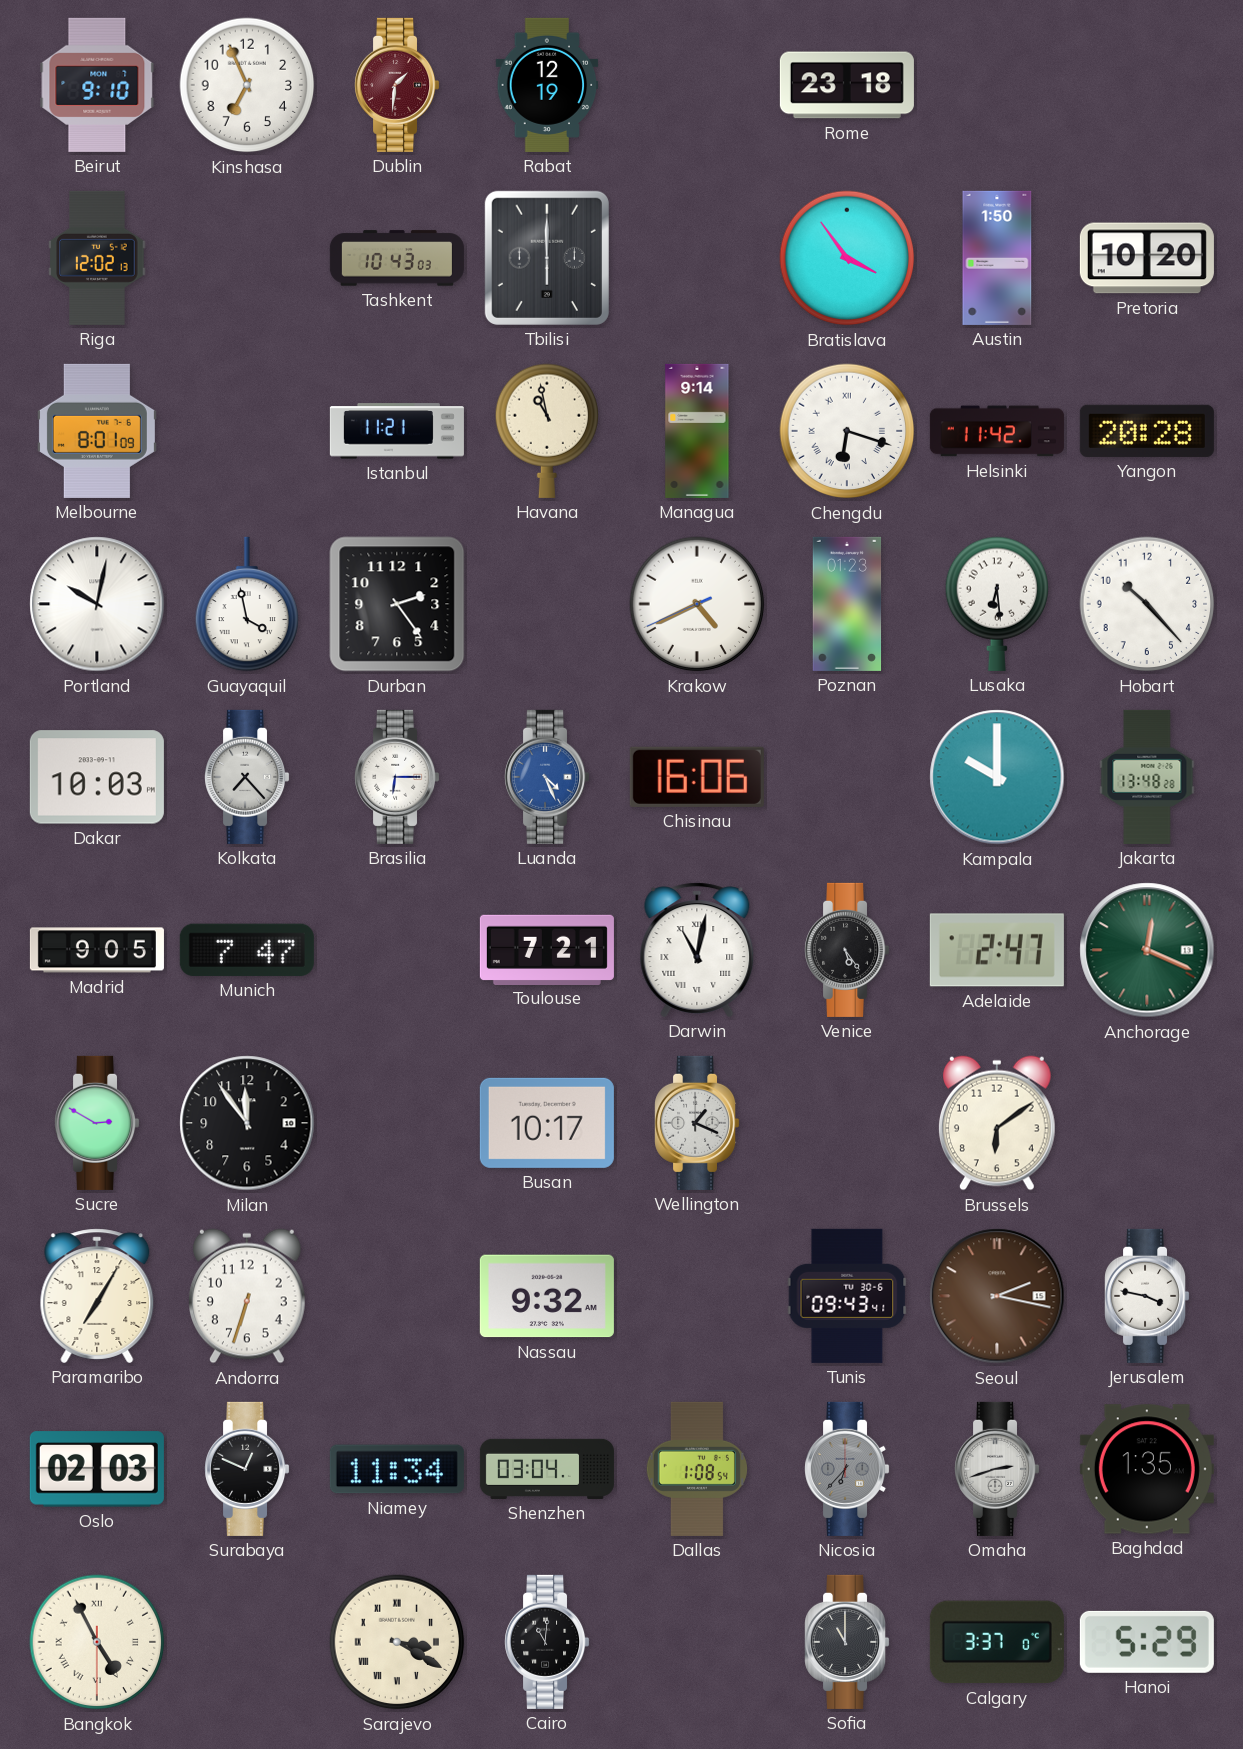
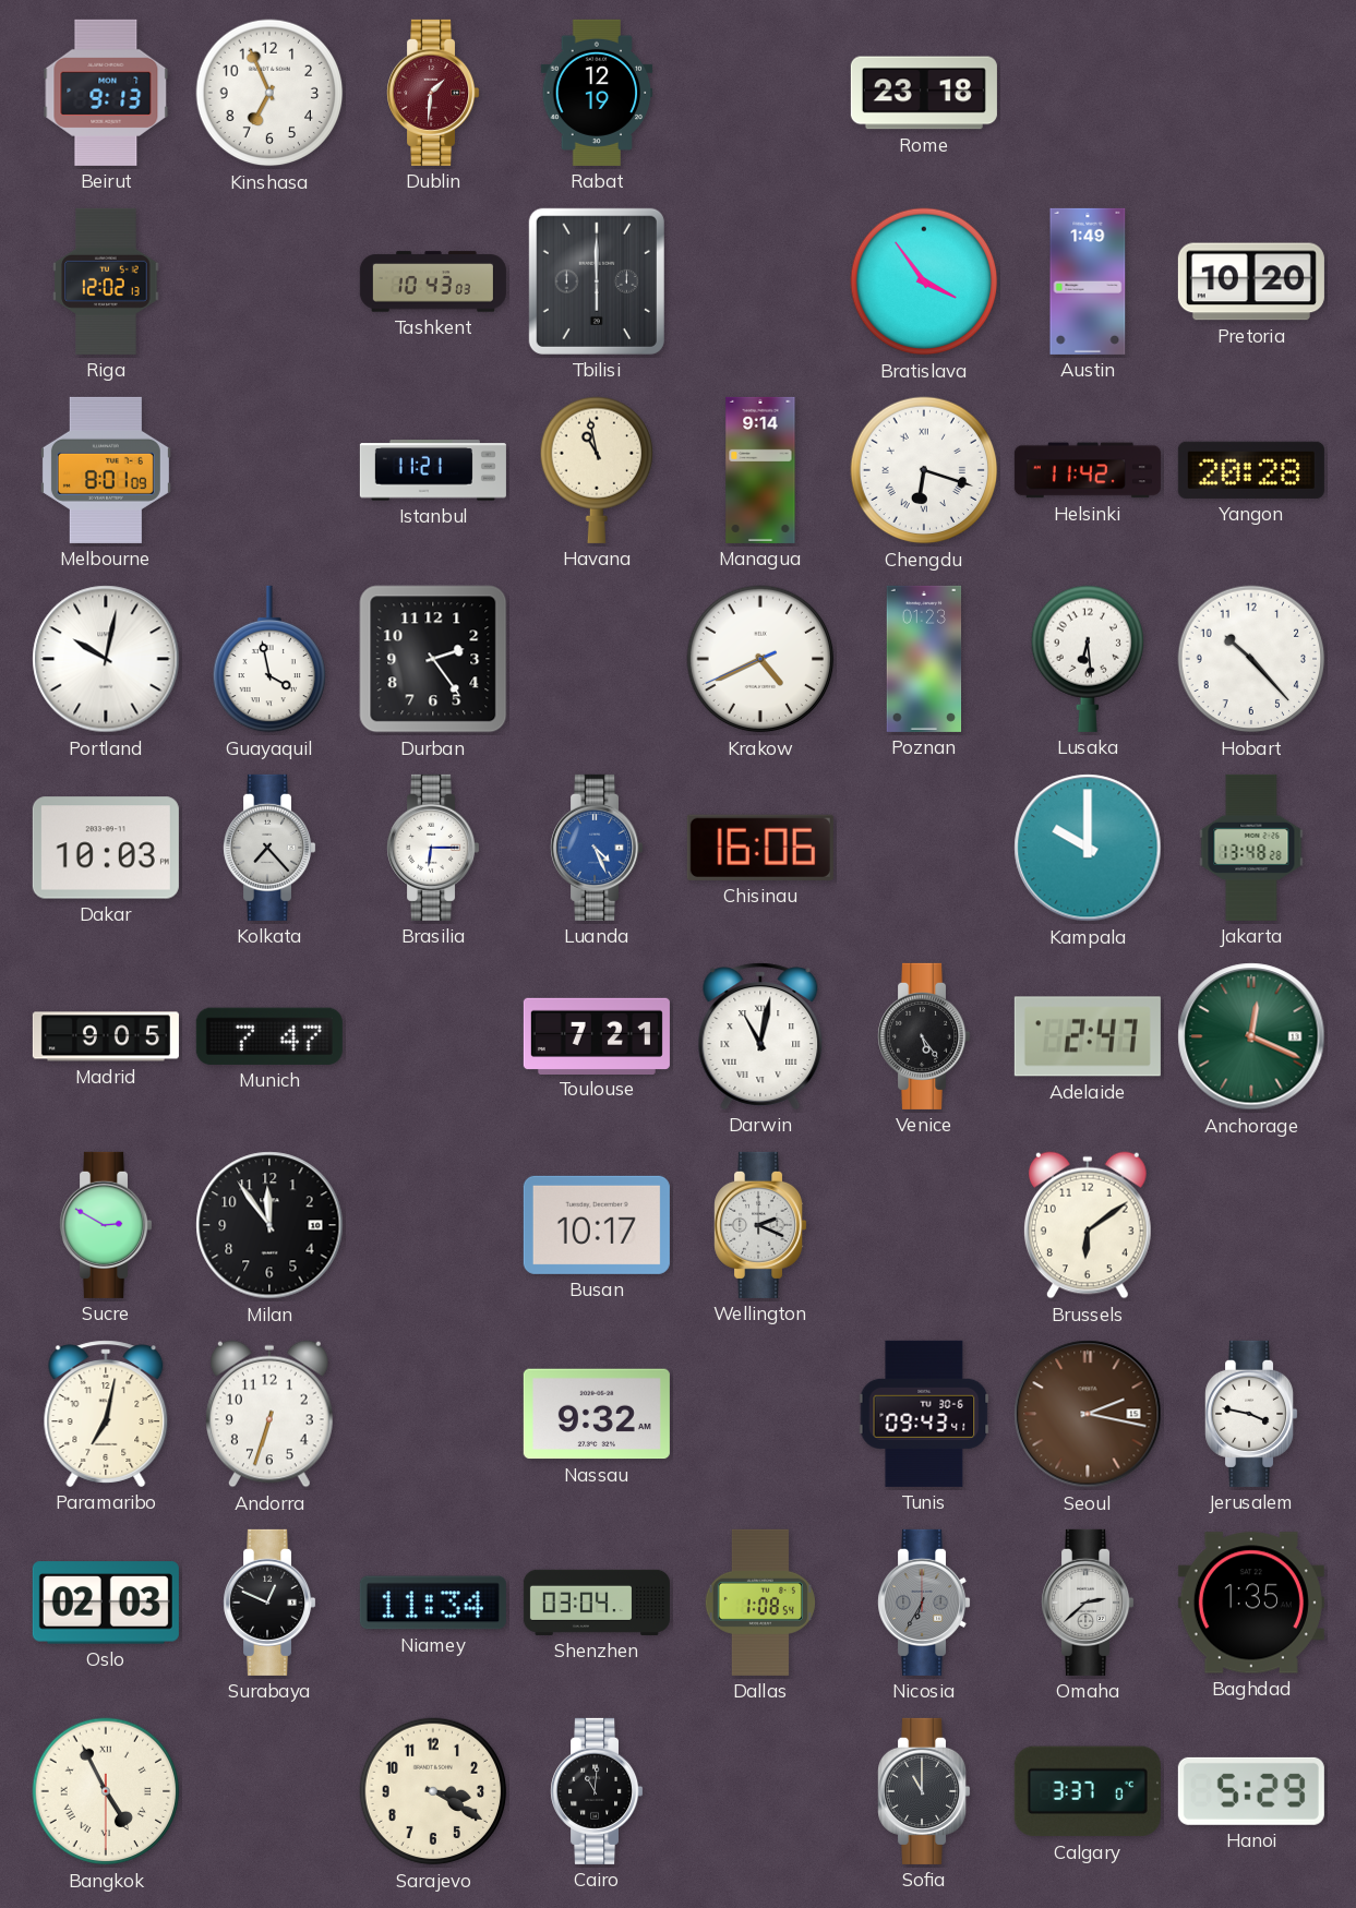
Beirut: 9:10 -> 9:13 (106, 93)
Austin: 1:50 -> 1:49 (1088, 281)
Wellington: 1:19 -> 2:19 (760, 1225)
Paramaribo: 7:05 -> 7:02 (106, 1414)
Nicosia: 6:37 -> 6:35 (924, 1603)
Omaha: 2:42 -> 2:38 (1088, 1603)
Sarajevo numerals: Roman -> Arabic (433, 1791)
